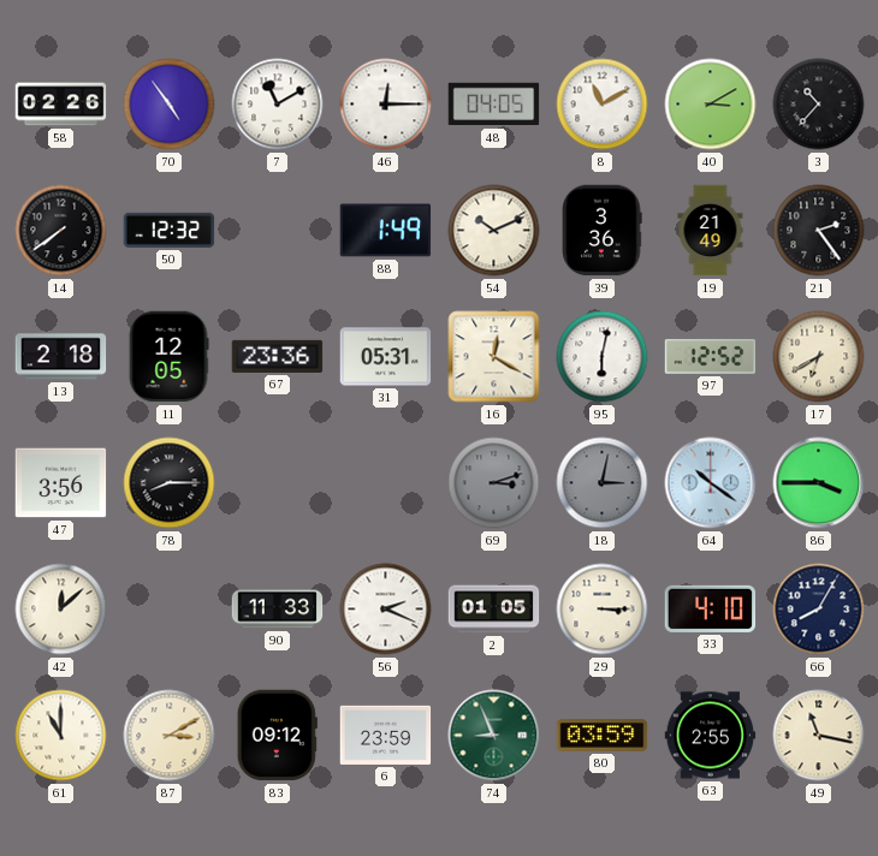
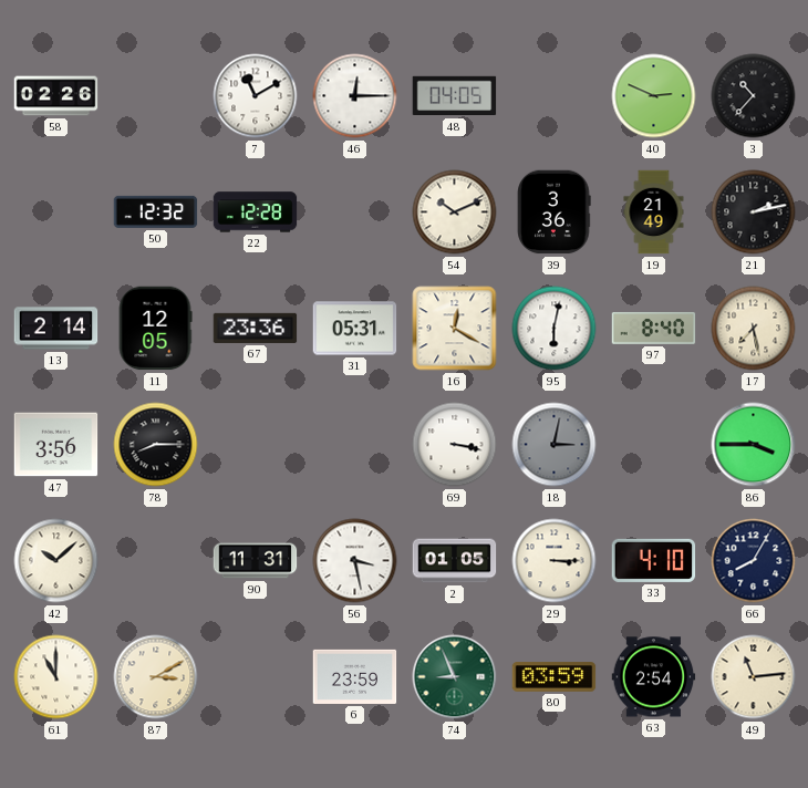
70: 4:54 -> none (170, 105)
8: 11:10 -> none (603, 105)
40: 3:10 -> 2:49 (654, 96)
14: 7:39 -> none (61, 231)
22: none -> 12:28 (256, 212)
88: 1:49 -> none (386, 231)
21: 2:24 -> 2:13 (754, 212)
13: 2:18 -> 2:14 (56, 329)
97: 12:52 -> 8:40 (654, 328)
17: 6:40 -> 7:28 (754, 329)
69: 3:12 -> 3:17 (455, 445)
69 dial: grey -> white (455, 445)
64: 10:21 -> none (711, 483)
42: 12:08 -> 10:08 (56, 561)
90: 11:33 -> 11:31 (256, 561)
56: 2:19 -> 3:28 (355, 561)
83: 09:12 -> none (277, 736)
63: 2:55 -> 2:54 (654, 677)
49: 11:17 -> 11:14 (754, 677)
